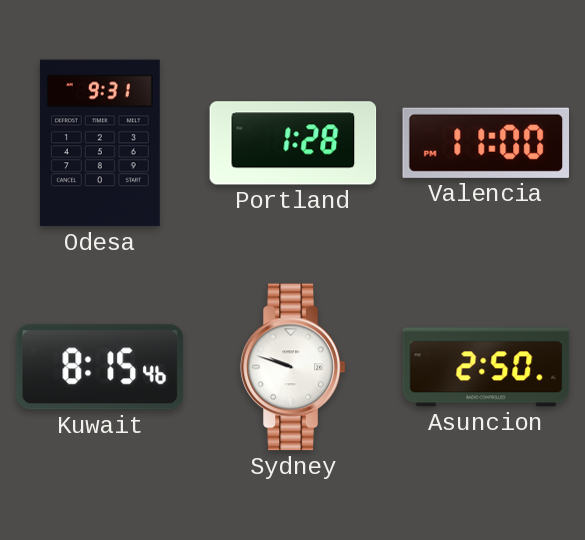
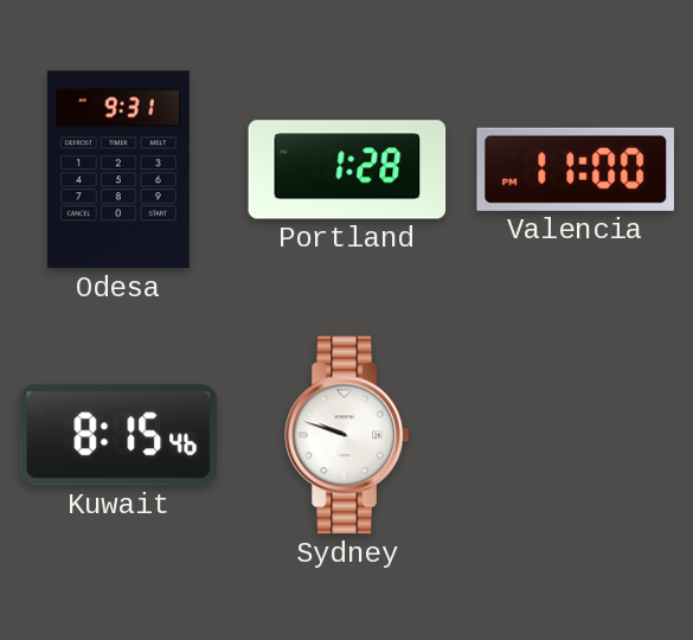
Asuncion: 2:50 -> none (486, 367)
